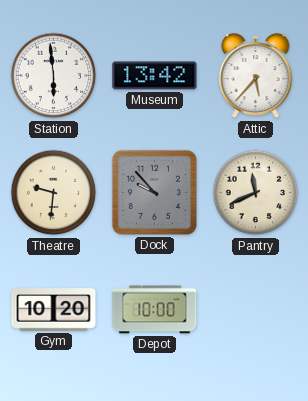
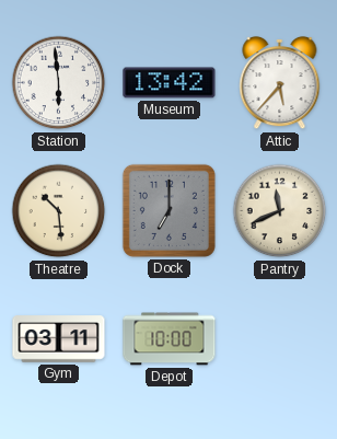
Theatre: 9:31 -> 10:29 (59, 211)
Dock: 9:53 -> 7:00 (168, 210)
Gym: 10:20 -> 03:11 (59, 339)
